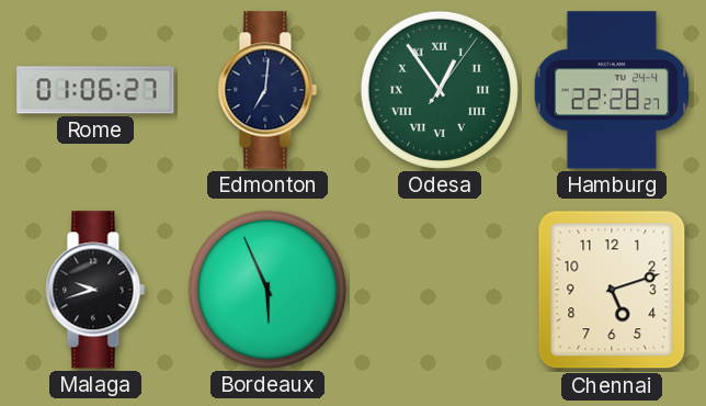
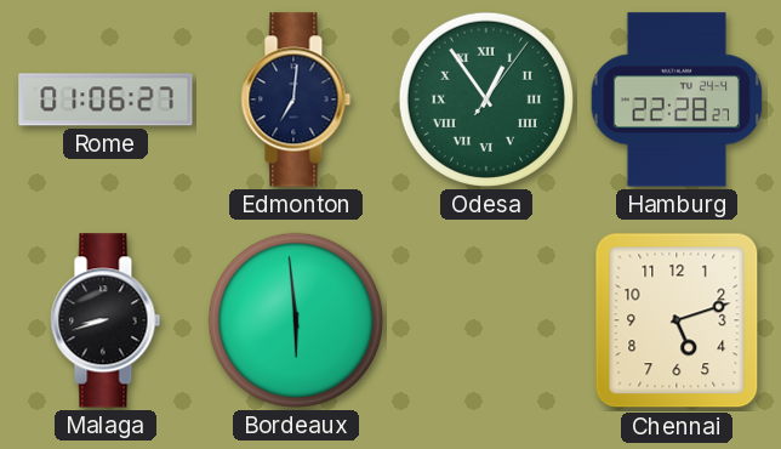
Malaga: 9:42 -> 8:42 (106, 320)
Bordeaux: 5:56 -> 5:59 (296, 320)
